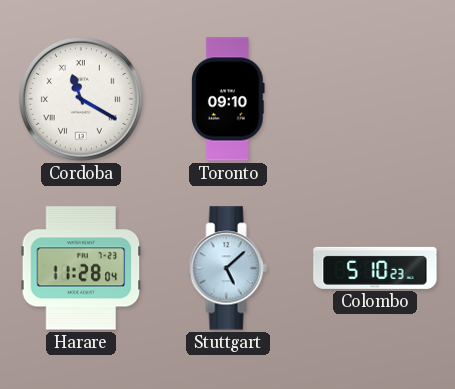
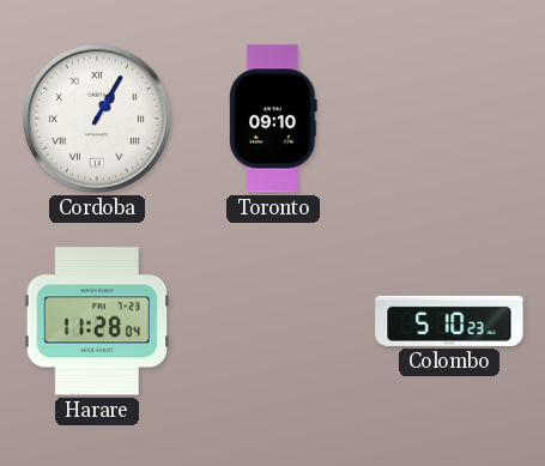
Cordoba: 11:20 -> 1:05 (97, 119)
Stuttgart: 5:08 -> none (228, 268)
